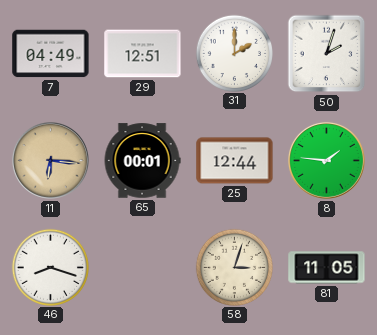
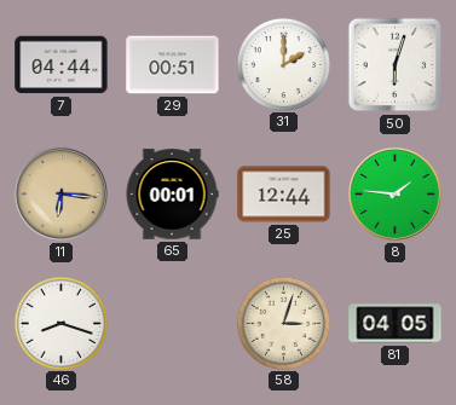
7: 04:49 -> 04:44 (62, 65)
29: 12:51 -> 00:51 (173, 65)
50: 2:03 -> 6:03 (396, 65)
81: 11:05 -> 04:05 (396, 324)
